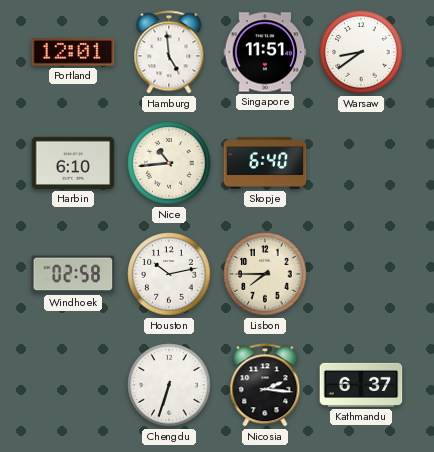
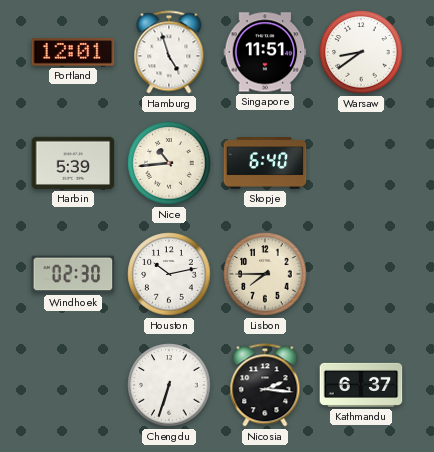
Hamburg: 4:59 -> 4:57 (169, 52)
Harbin: 6:10 -> 5:39 (73, 163)
Windhoek: 02:58 -> 02:30 (73, 274)
